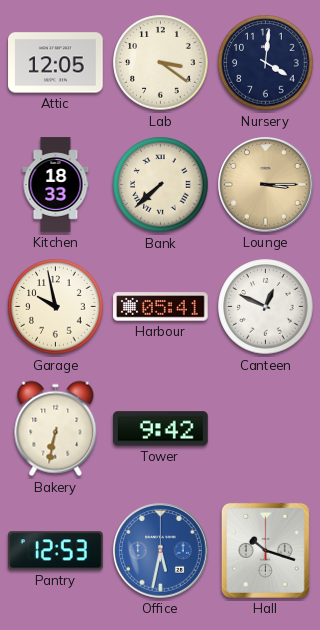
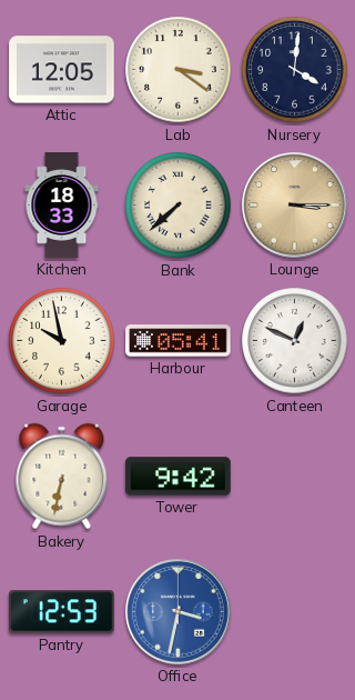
Office: 5:32 -> 3:32 (179, 612)
Hall: 10:18 -> none (265, 550)
